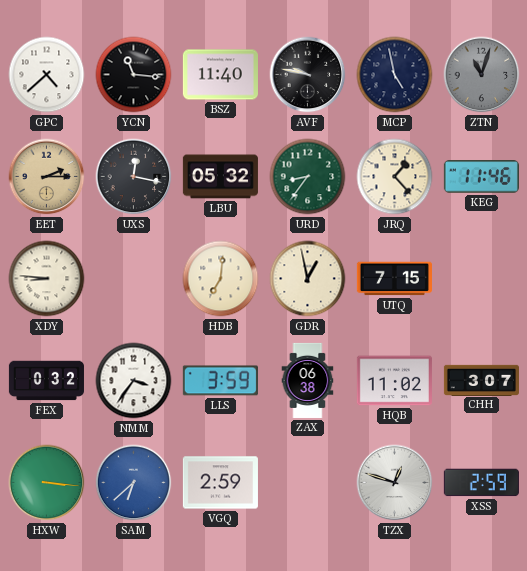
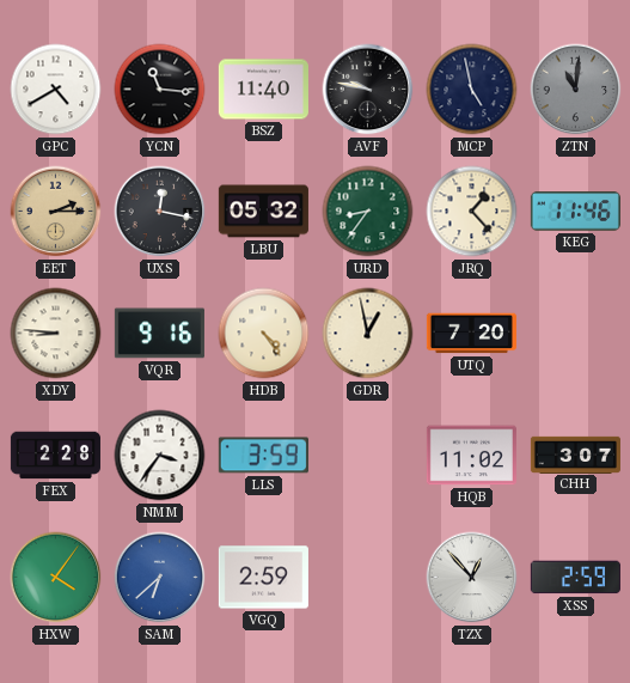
GPC: 4:38 -> 4:40 (56, 90)
ZTN: 11:03 -> 11:01 (576, 90)
VQR: none -> 9:16 (159, 334)
HDB: 7:01 -> 4:24 (264, 334)
UTQ: 7:15 -> 7:20 (471, 334)
FEX: 0:32 -> 2:28 (55, 456)
ZAX: 06:38 -> none (308, 380)
HXW: 3:16 -> 4:06 (56, 578)
TZX: 12:48 -> 12:53 (472, 578)
